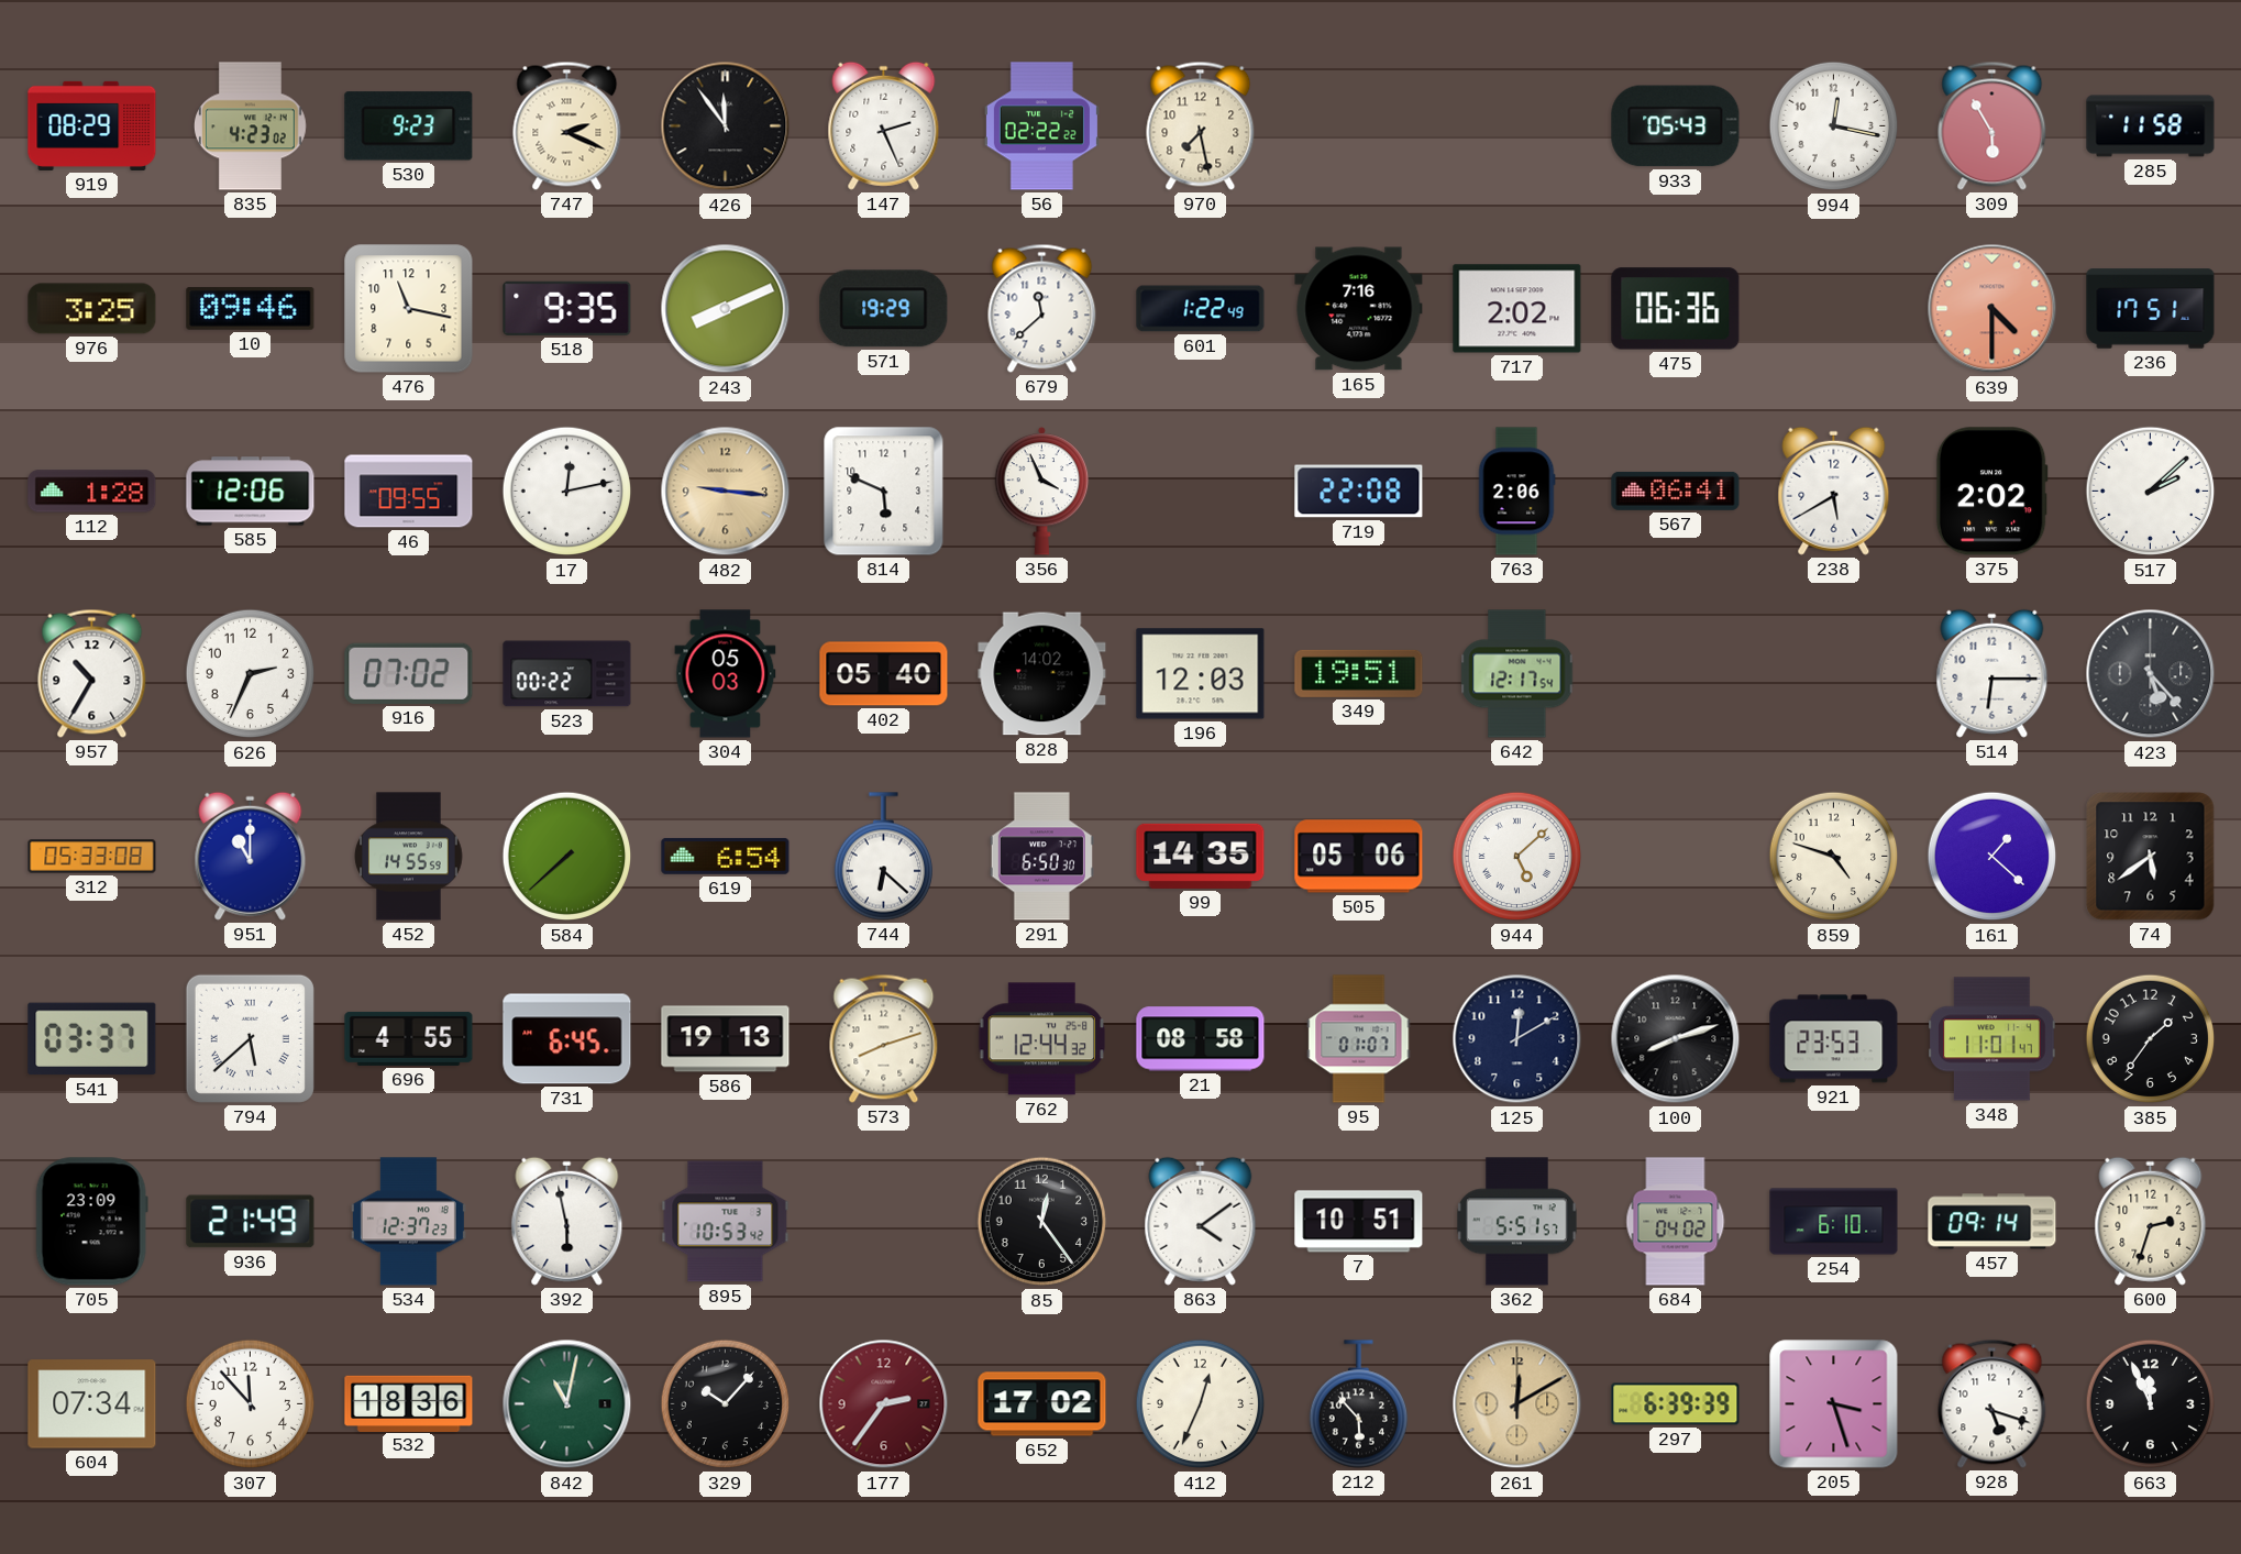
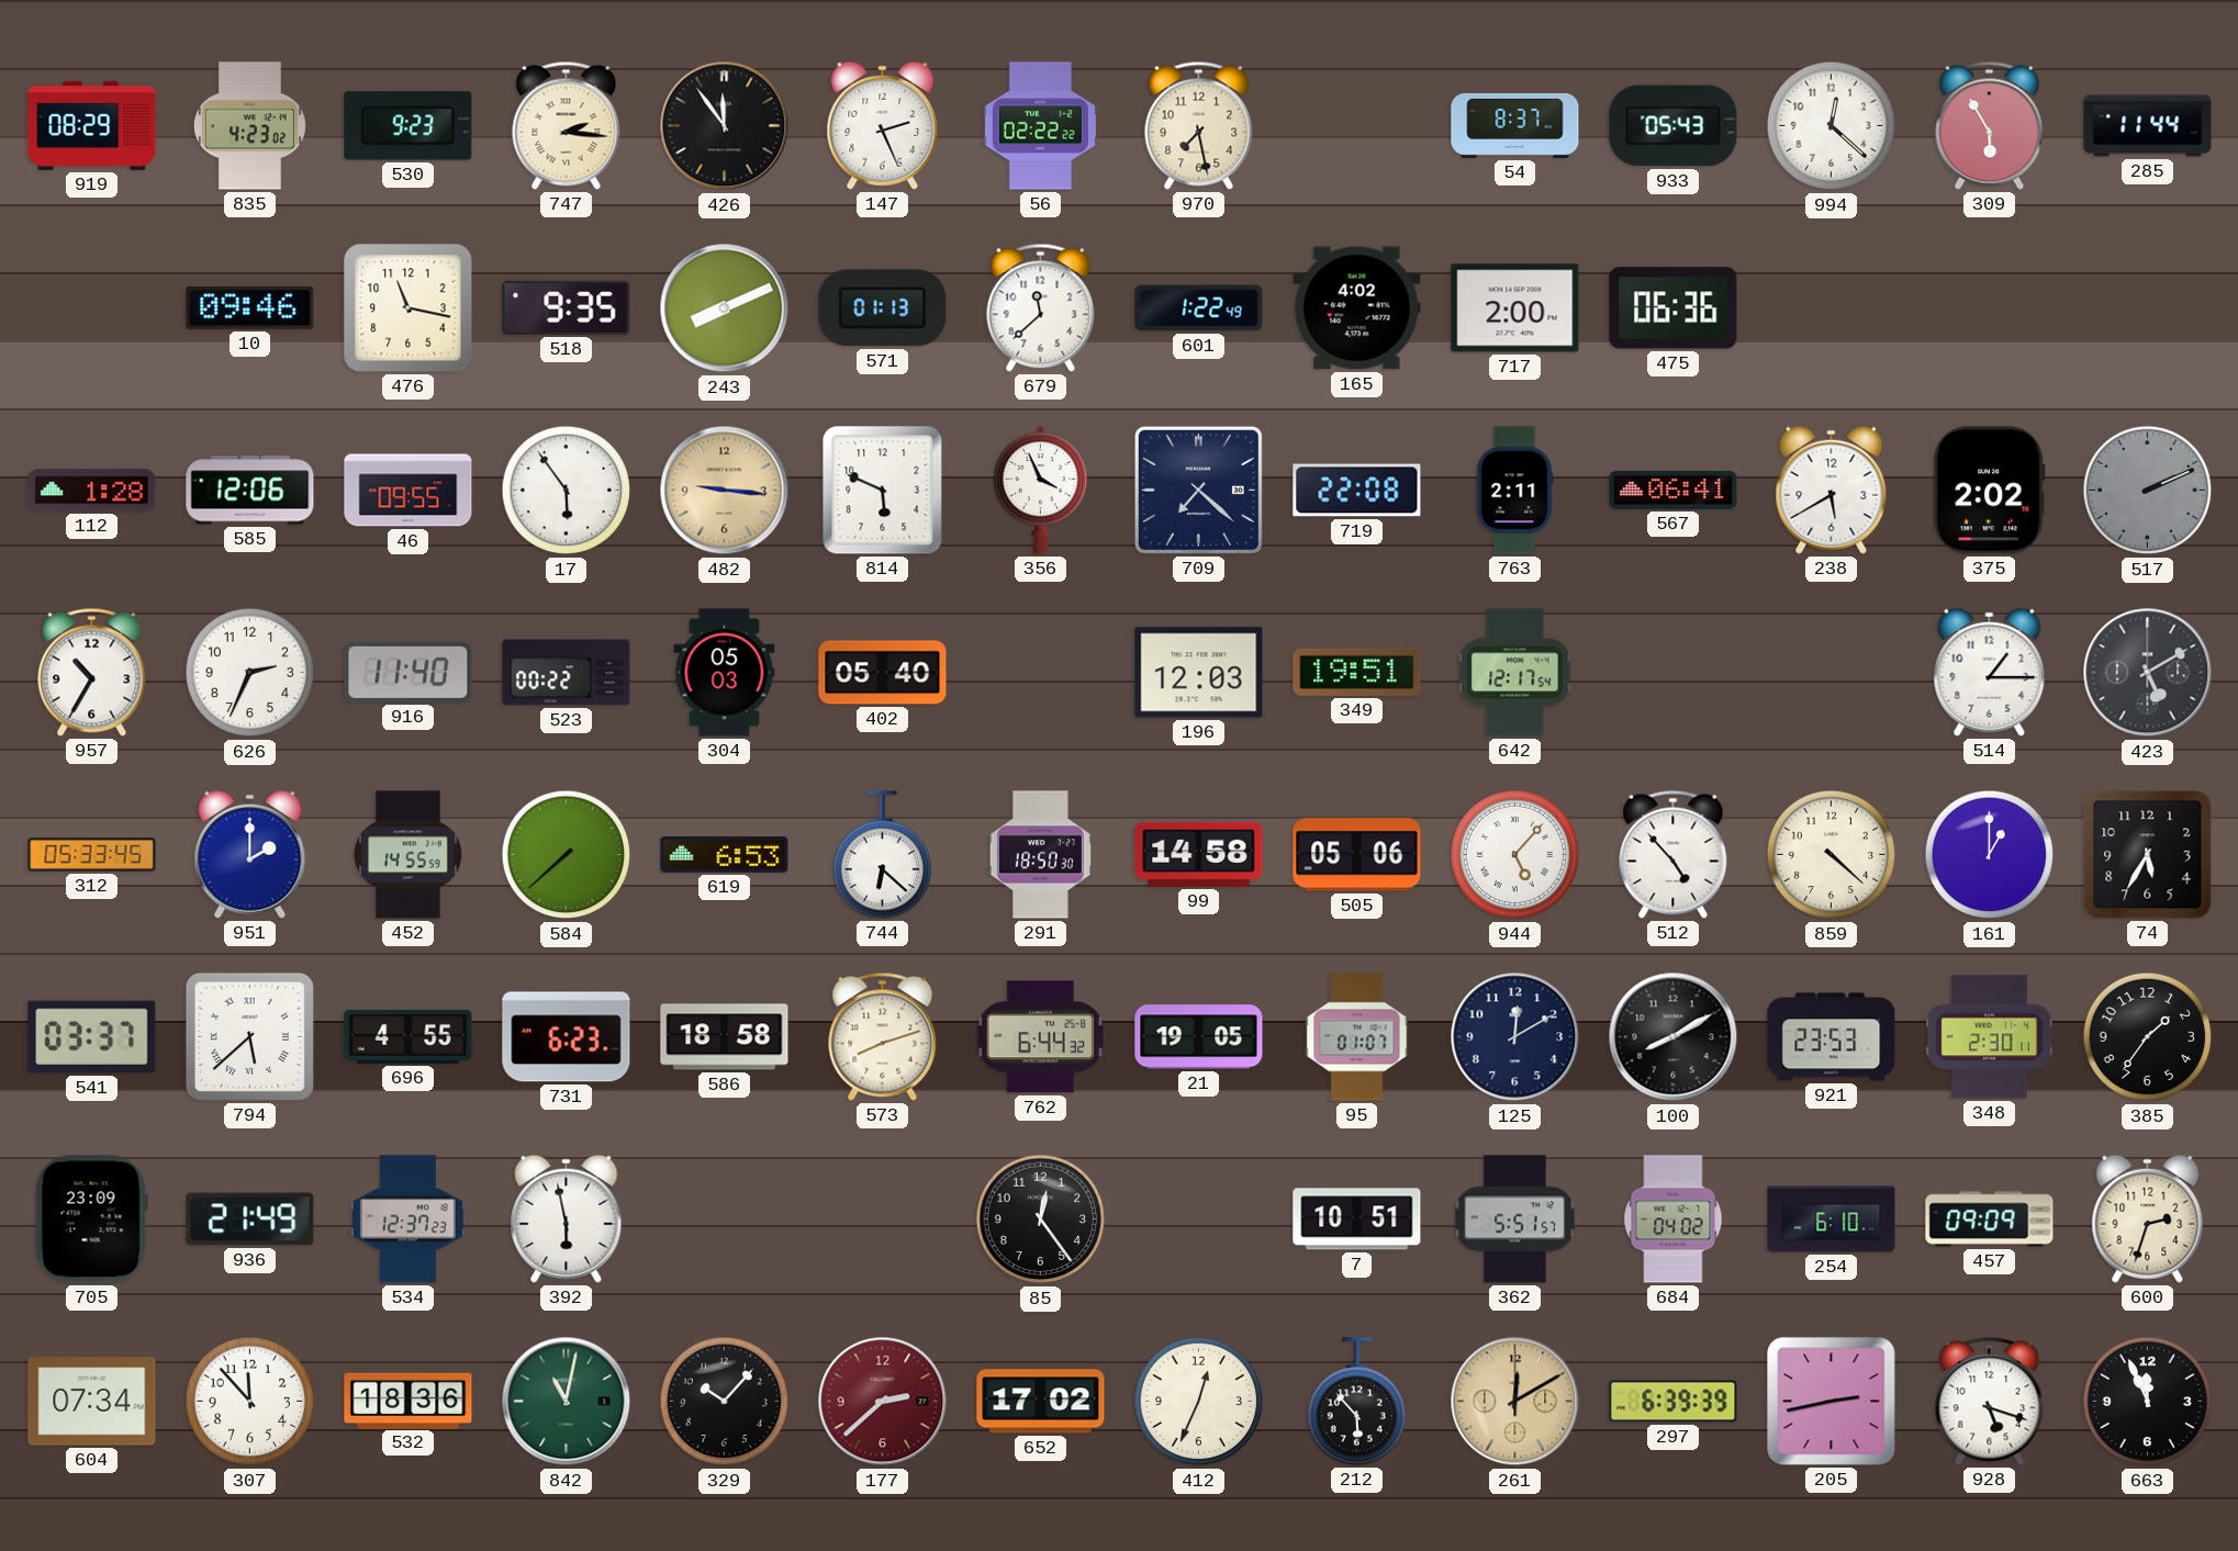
747: 2:19 -> 2:16 (567, 125)
54: none -> 8:37 (1515, 125)
994: 12:17 -> 12:22 (1832, 126)
285: 11:58 -> 11:44 (2148, 126)
976: 3:25 -> none (92, 309)
571: 19:29 -> 01:13 (883, 308)
165: 7:16 -> 4:02 (1357, 308)
717: 2:02 -> 2:00 (1515, 308)
639: 4:30 -> none (1992, 309)
236: 17:51 -> none (2151, 309)
17: 12:13 -> 5:54 (567, 491)
709: none -> 7:22 (1198, 490)
763: 2:06 -> 2:11 (1514, 491)
517: 2:08 -> 2:11 (2148, 491)
517 dial: white -> grey (2148, 491)
916: 07:02 -> 11:40 (409, 672)
828: 14:02 -> none (1042, 674)
514: 6:15 -> 1:15 (1990, 672)
423: 5:23 -> 5:10 (2148, 673)
312: 05:33:08 -> 05:33:45 (92, 855)
951: 11:00 -> 2:00 (250, 854)
619: 6:54 -> 6:53 (725, 855)
291: 6:50 -> 18:50 (1040, 855)
99: 14:35 -> 14:58 (1199, 854)
944: 5:08 -> 5:07 (1515, 855)
512: none -> 4:53 (1674, 854)
859: 4:48 -> 4:22 (1832, 855)
161: 1:22 -> 1:00 (1990, 855)
74: 5:39 -> 5:35 (2148, 855)
731: 6:45 -> 6:23 (567, 1037)
586: 19:13 -> 18:58 (725, 1037)
762: 12:44 -> 6:44 (1041, 1037)
21: 08:58 -> 19:05 (1199, 1037)
100: 8:12 -> 8:10 (1674, 1037)
348: 11:01 -> 2:30 (1990, 1037)
895: 10:53 -> none (726, 1222)
863: 4:09 -> none (1201, 1221)
457: 09:14 -> 09:09 (1990, 1220)
177: 2:36 -> 2:38 (883, 1402)
205: 3:27 -> 2:43 (1832, 1402)
